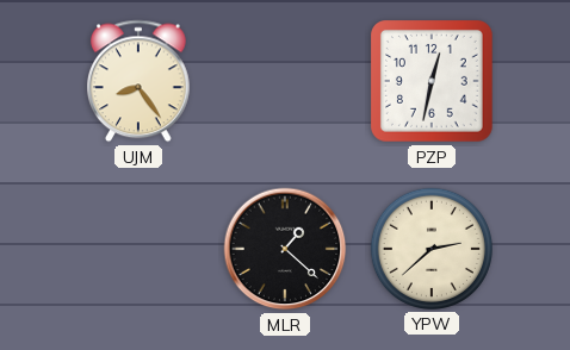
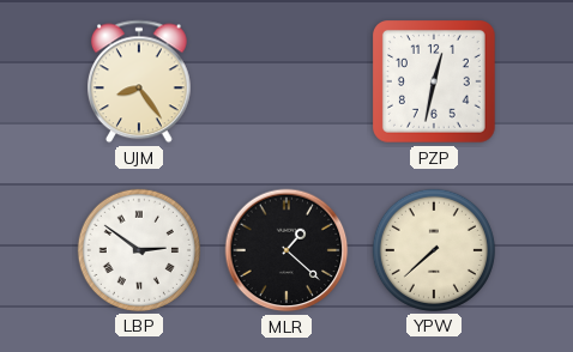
LBP: none -> 2:51 (139, 250)
YPW: 2:38 -> 7:38 (434, 250)
